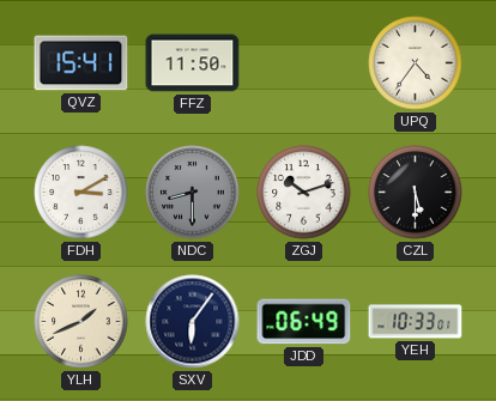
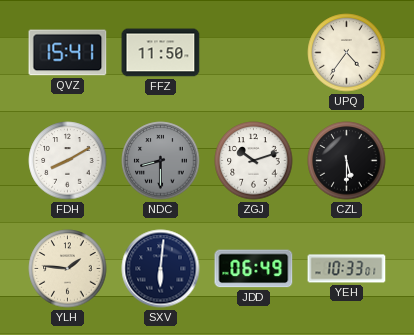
FDH: 3:10 -> 8:10 (68, 161)
YLH: 1:41 -> 1:46 (68, 269)
SXV: 6:06 -> 6:01 (161, 269)
